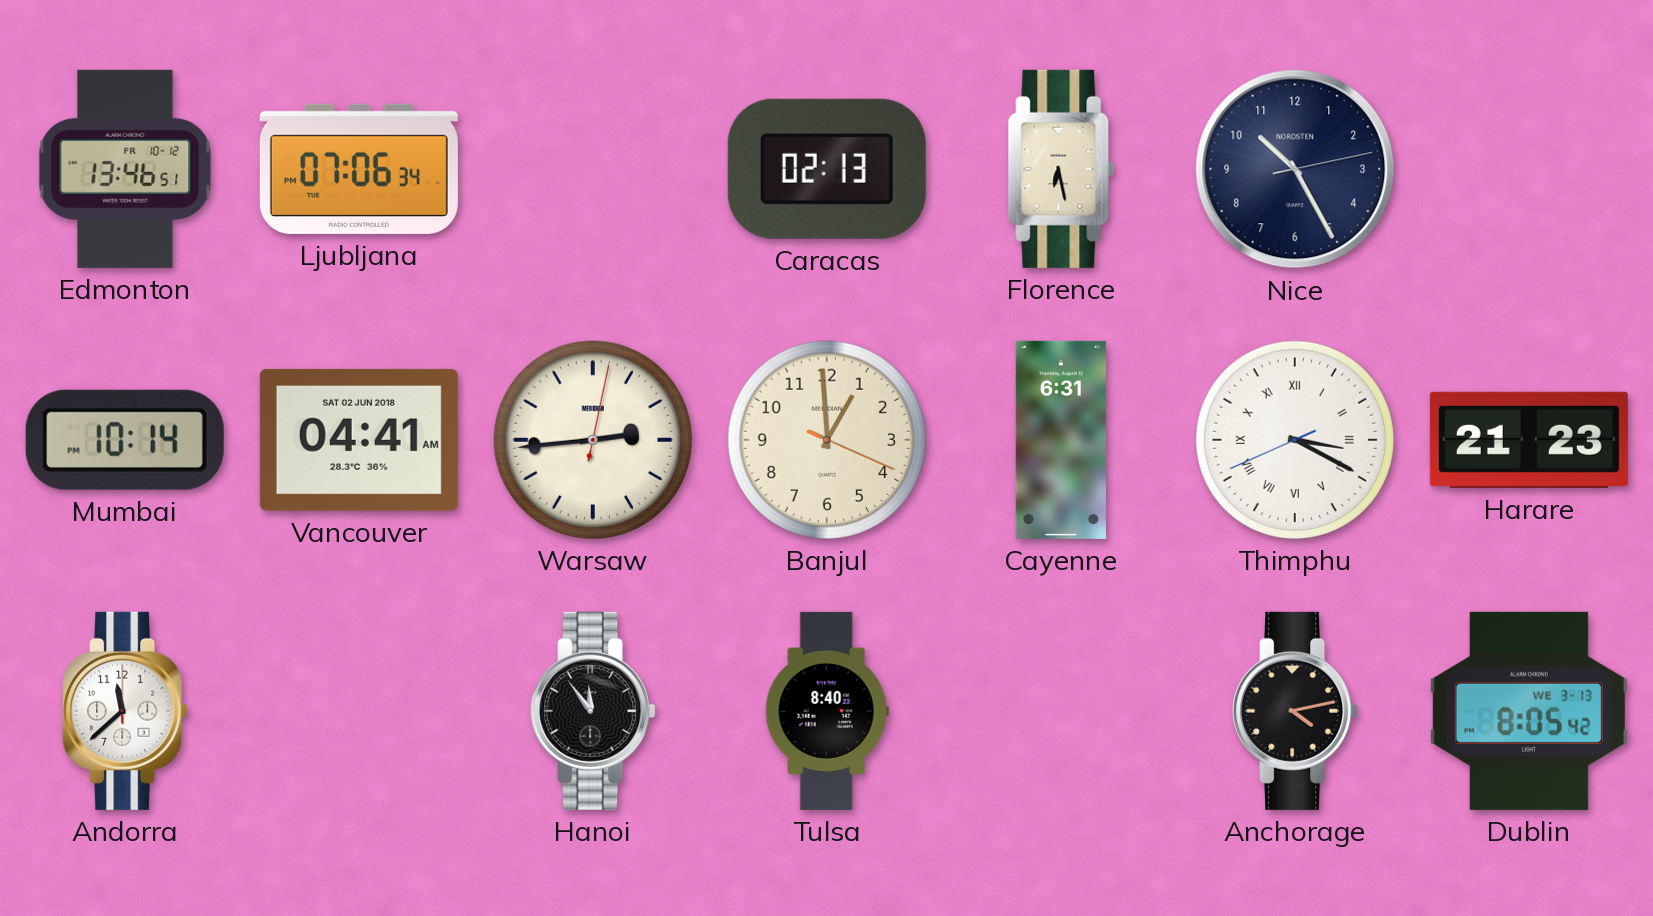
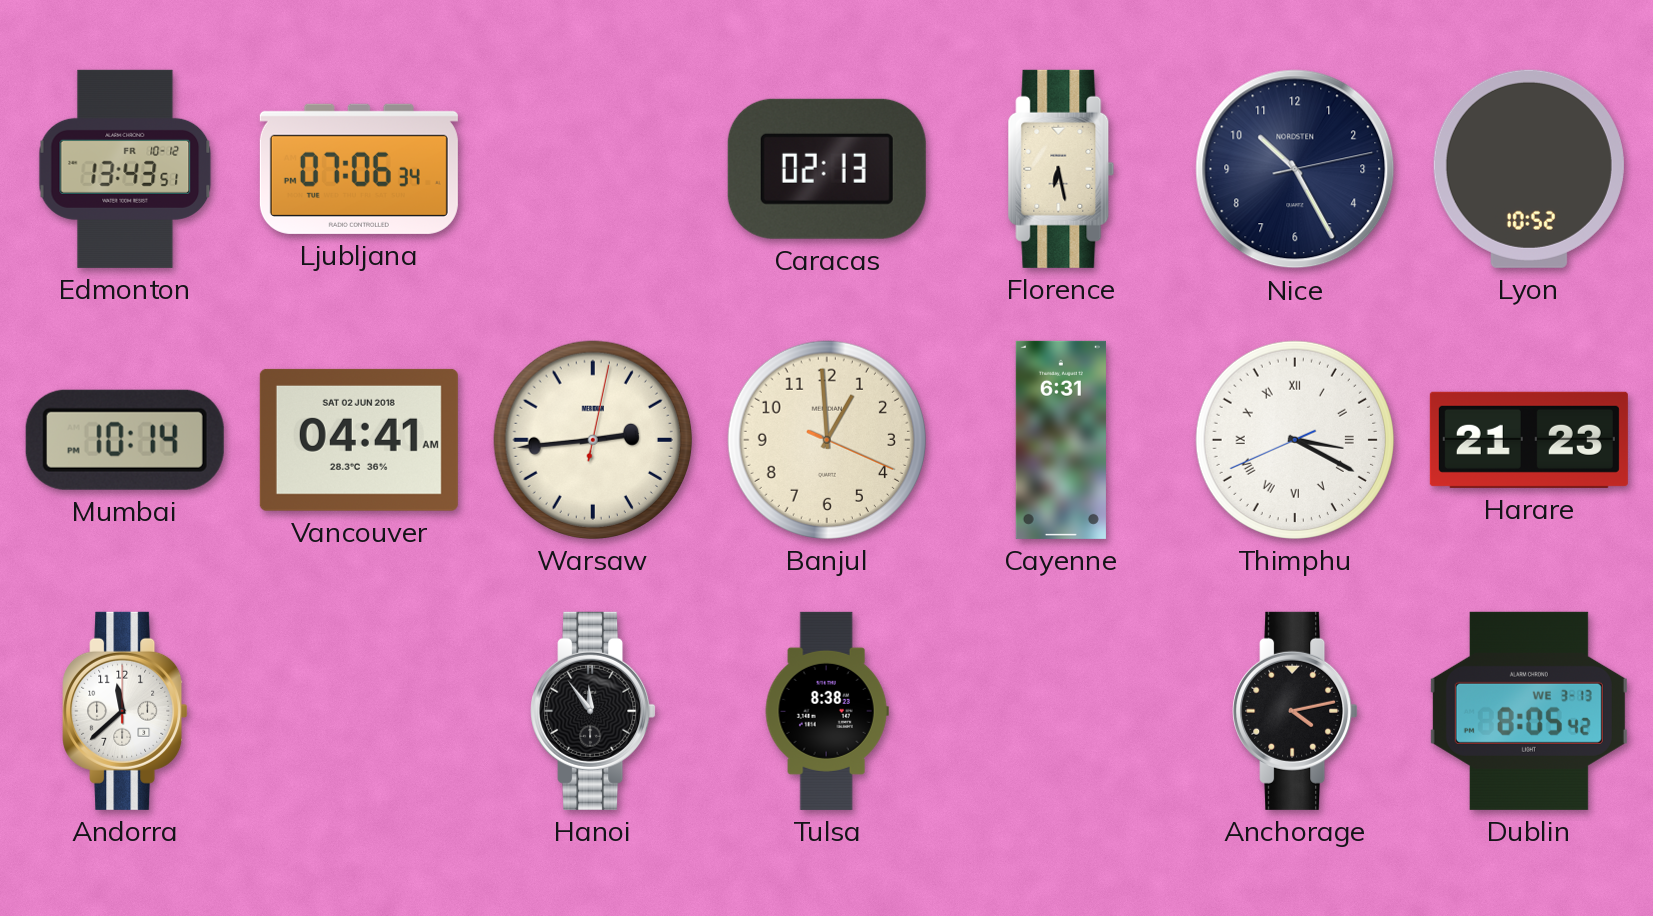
Edmonton: 13:46 -> 13:43 (125, 169)
Lyon: none -> 10:52 (1529, 169)
Tulsa: 8:40 -> 8:38 (827, 711)
